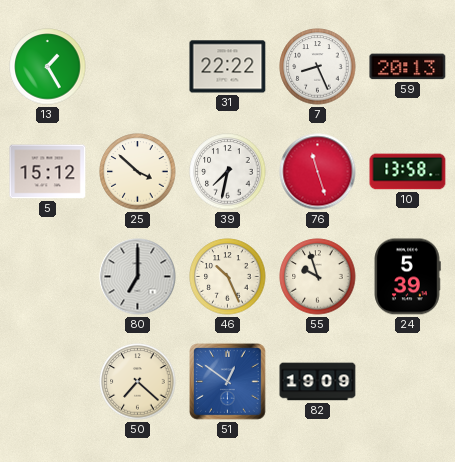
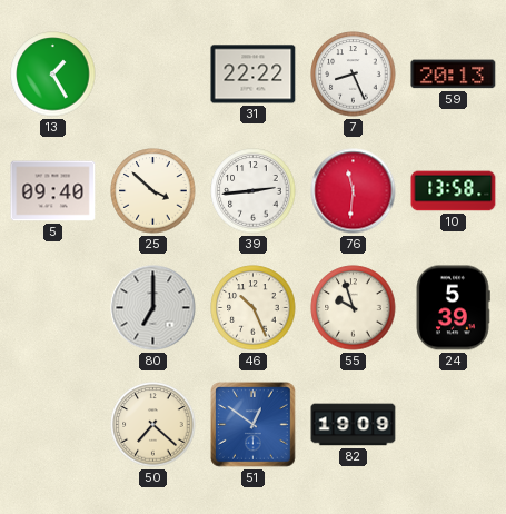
5: 15:12 -> 09:40 (53, 191)
39: 7:32 -> 2:44 (254, 191)
76: 11:27 -> 11:31 (354, 191)
